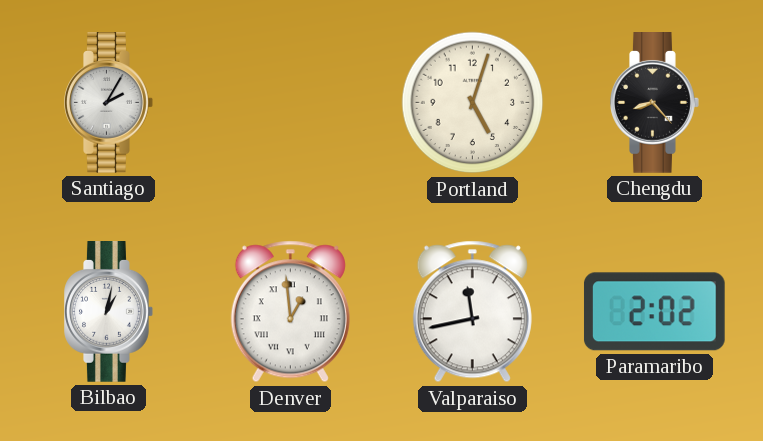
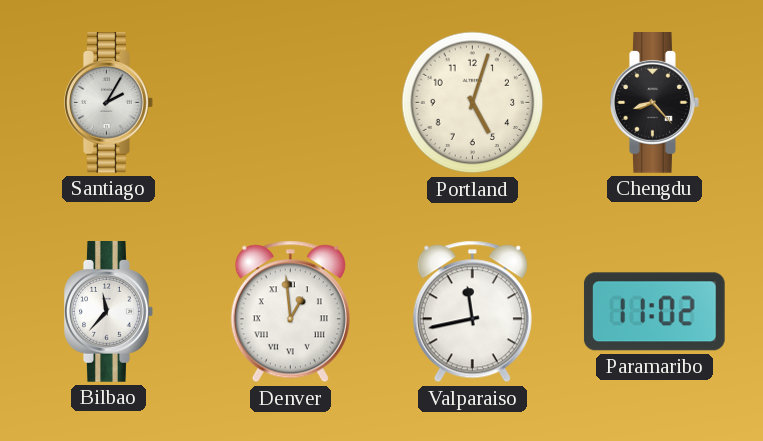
Bilbao: 1:02 -> 11:37 (109, 312)
Paramaribo: 2:02 -> 11:02 (654, 312)
